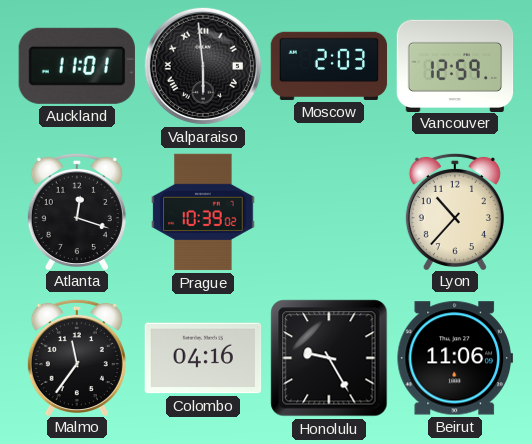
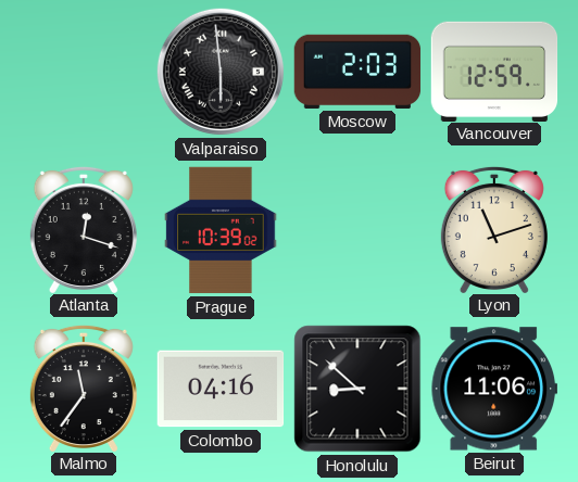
Auckland: 11:01 -> none (77, 66)
Lyon: 10:37 -> 11:12 (494, 229)
Honolulu: 9:25 -> 8:52 (357, 389)
